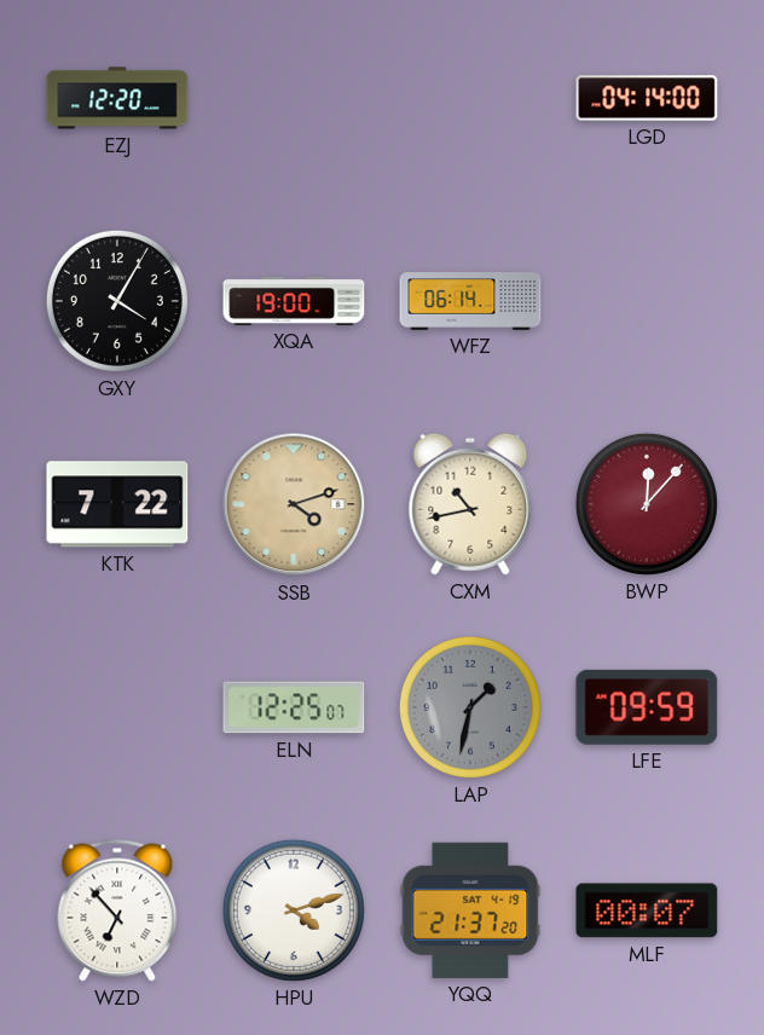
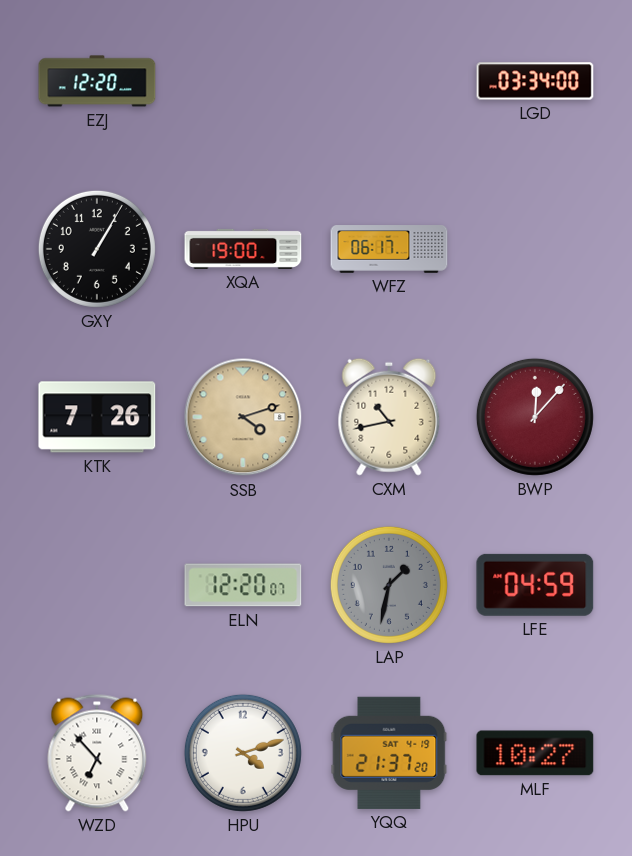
LGD: 04:14 -> 03:34 (535, 81)
GXY: 4:05 -> 1:05 (97, 249)
WFZ: 06:14 -> 06:17 (389, 249)
KTK: 7:22 -> 7:26 (97, 417)
ELN: 12:25 -> 12:20 (243, 585)
LFE: 09:59 -> 04:59 (535, 585)
MLF: 00:07 -> 10:27 (535, 753)
